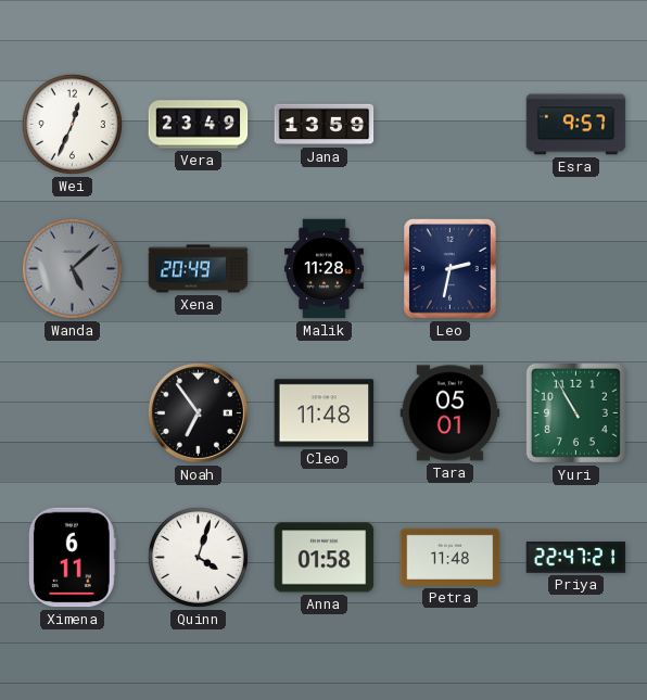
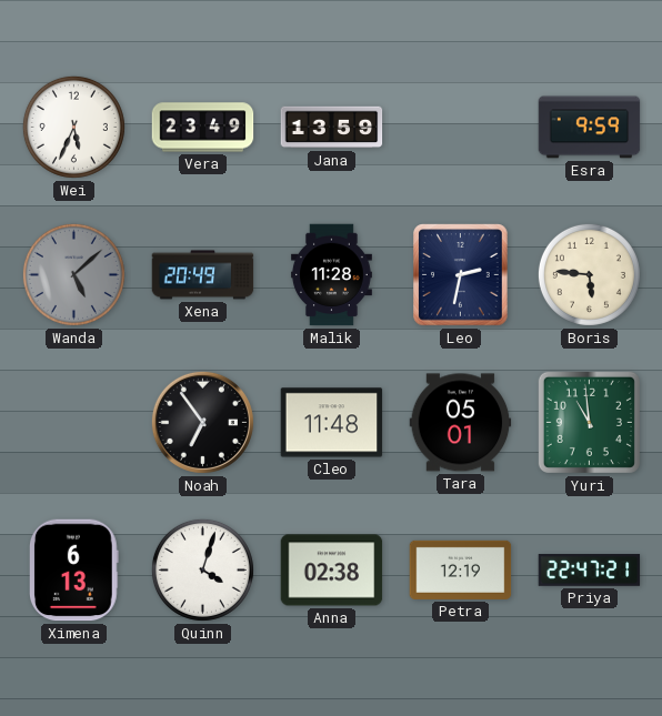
Wei: 12:34 -> 5:34 (73, 127)
Esra: 9:57 -> 9:59 (590, 128)
Boris: none -> 5:46 (589, 274)
Yuri: 10:55 -> 10:59 (589, 422)
Ximena: 6:11 -> 6:13 (74, 571)
Anna: 01:58 -> 02:38 (332, 571)
Petra: 11:48 -> 12:19 (461, 569)
